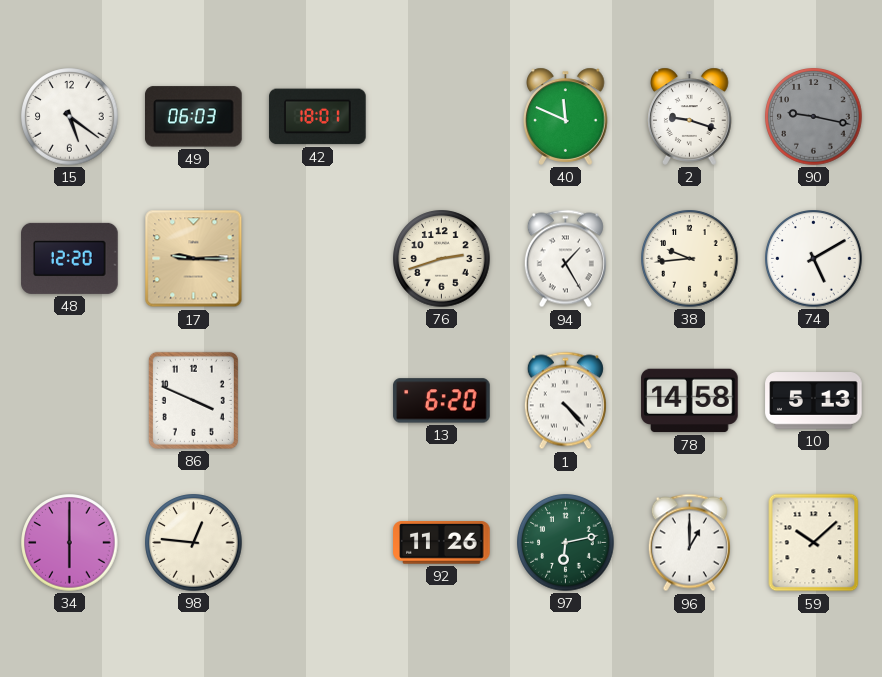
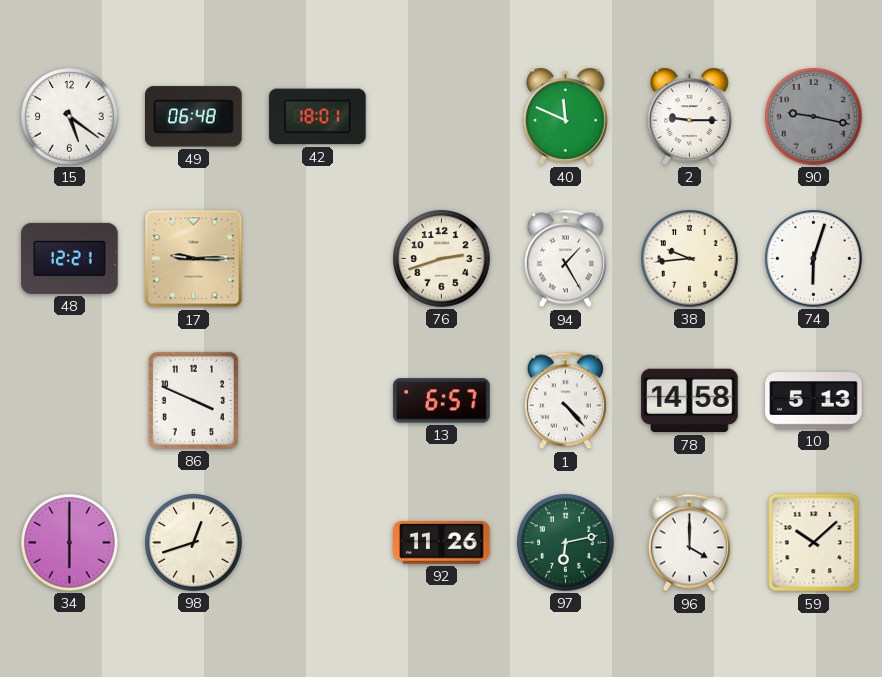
49: 06:03 -> 06:48 (194, 117)
2: 9:18 -> 9:15 (690, 116)
48: 12:20 -> 12:21 (70, 258)
74: 5:10 -> 6:03 (814, 259)
13: 6:20 -> 6:57 (442, 401)
98: 12:46 -> 12:42 (194, 543)
96: 1:00 -> 4:00 (689, 543)
